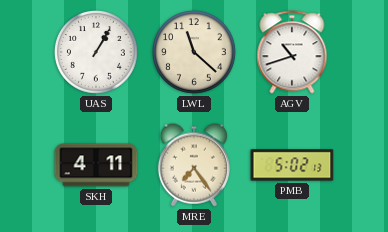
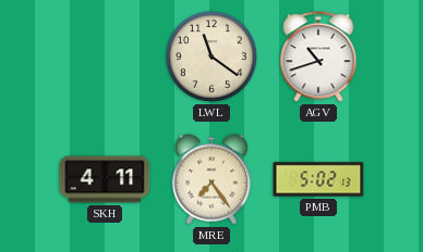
UAS: 1:05 -> none (97, 53)
LWL: 11:22 -> 11:21 (213, 58)
